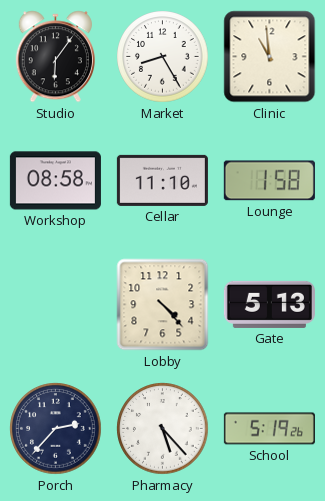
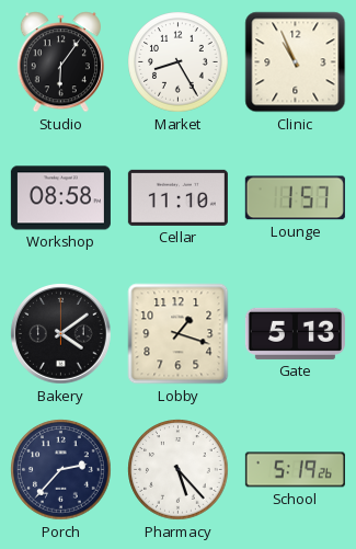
Clinic: 10:59 -> 10:56 (296, 62)
Lounge: 1:58 -> 1:57 (295, 198)
Bakery: none -> 4:09 (61, 334)
Lobby: 4:23 -> 1:18 (179, 334)
